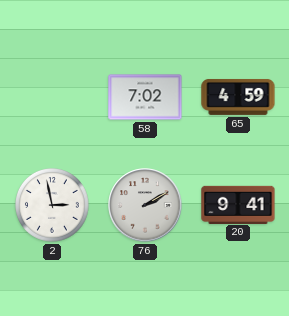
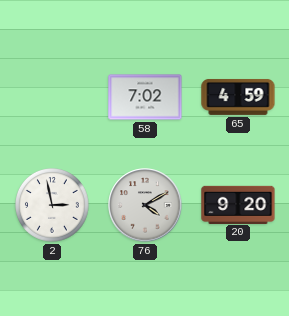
76: 2:10 -> 4:10 (145, 205)
20: 9:41 -> 9:20 (238, 204)
